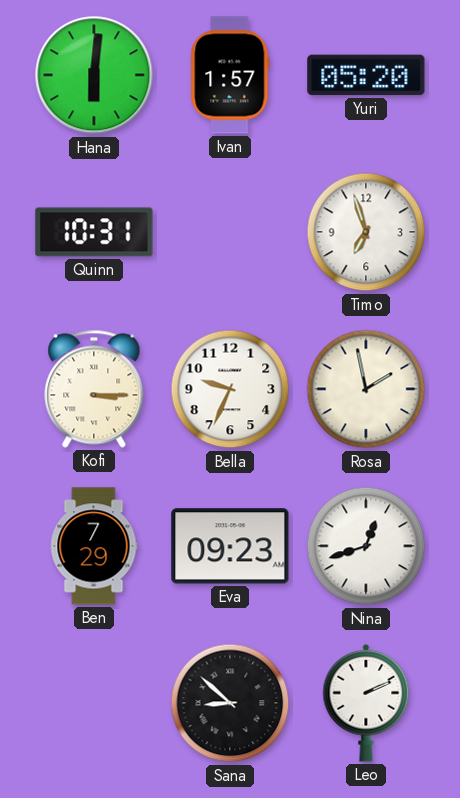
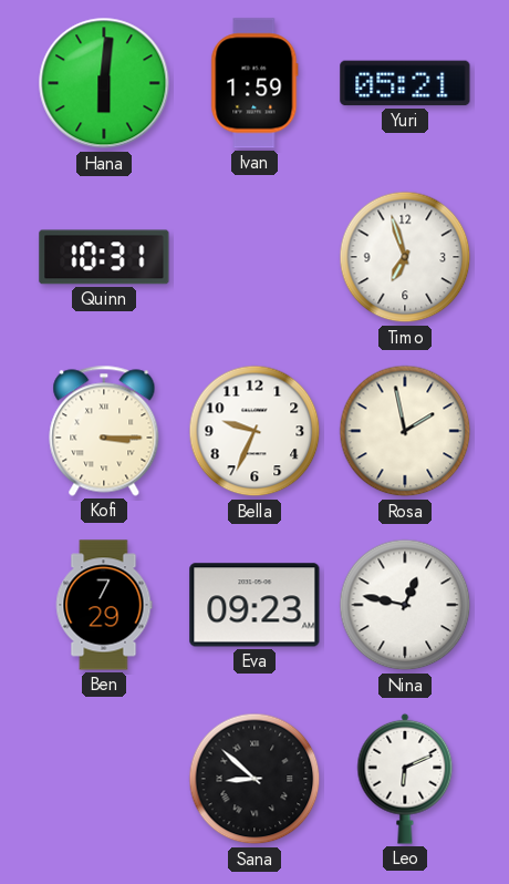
Ivan: 1:57 -> 1:59 (254, 83)
Yuri: 05:20 -> 05:21 (405, 83)
Nina: 12:42 -> 12:47 (405, 605)
Leo: 2:11 -> 6:11 (405, 779)
